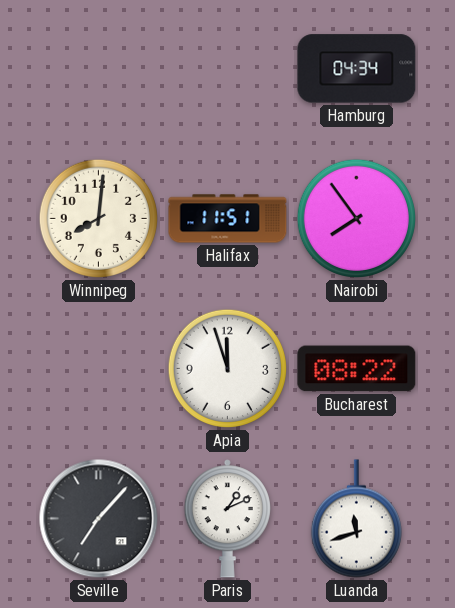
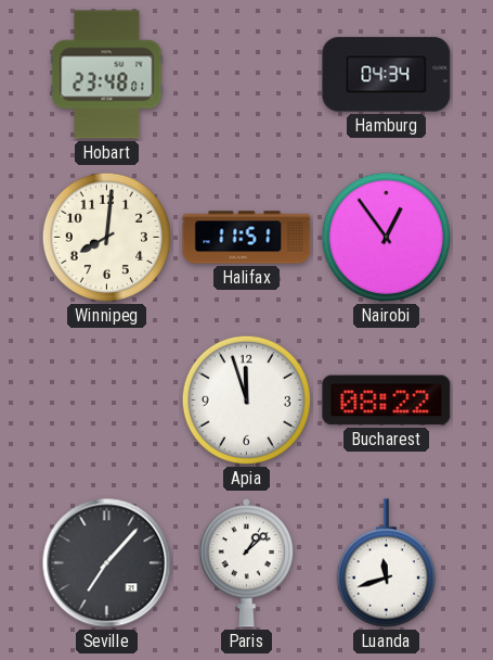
Hobart: none -> 23:48 (107, 75)
Nairobi: 7:54 -> 12:54 (386, 237)
Paris: 1:11 -> 1:08 (246, 563)
